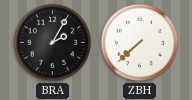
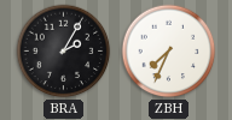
ZBH: 7:38 -> 7:34 (169, 52)
